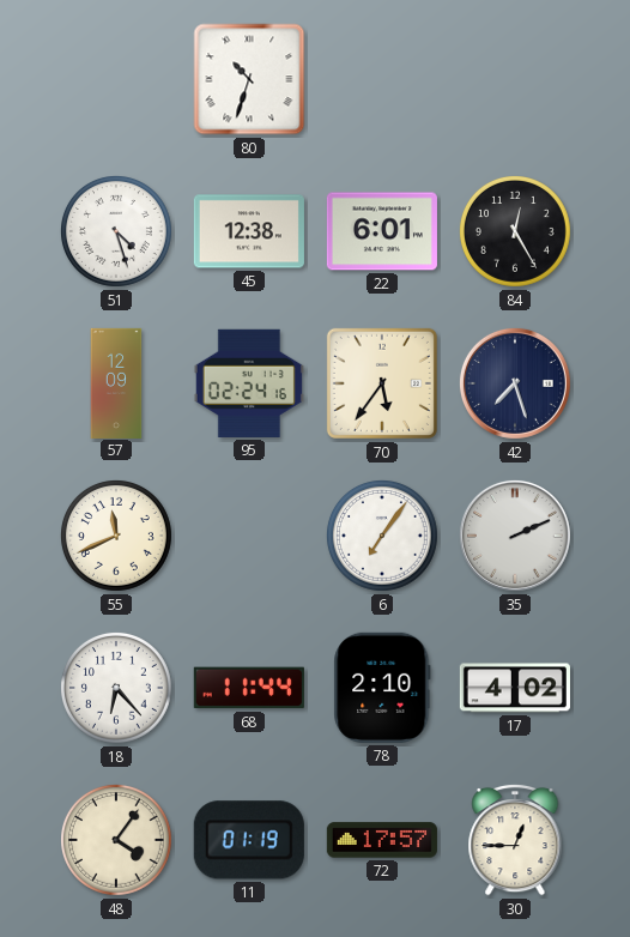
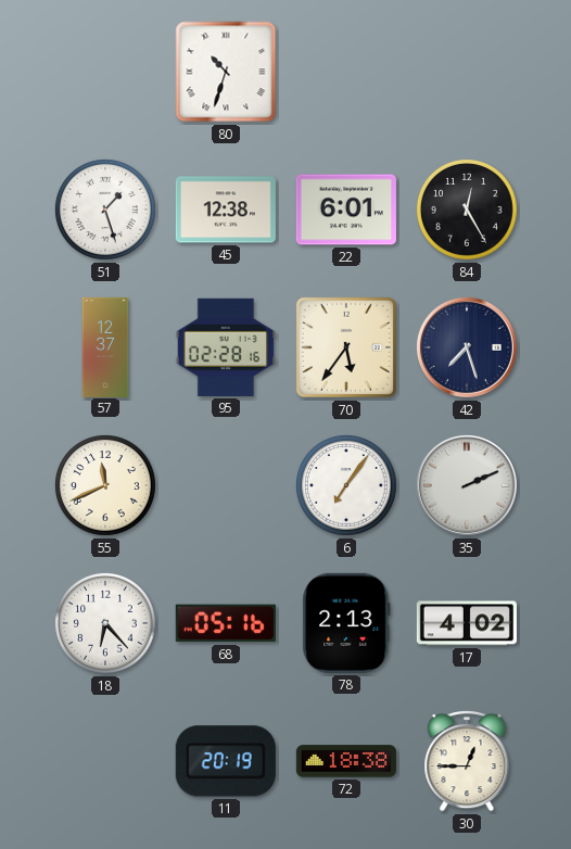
51: 4:27 -> 1:27 (105, 210)
57: 12:09 -> 12:37 (105, 346)
95: 02:24 -> 02:28 (226, 347)
68: 11:44 -> 05:16 (226, 623)
78: 2:10 -> 2:13 (346, 623)
48: 4:06 -> none (116, 840)
11: 01:19 -> 20:19 (226, 761)
72: 17:57 -> 18:38 (346, 761)
